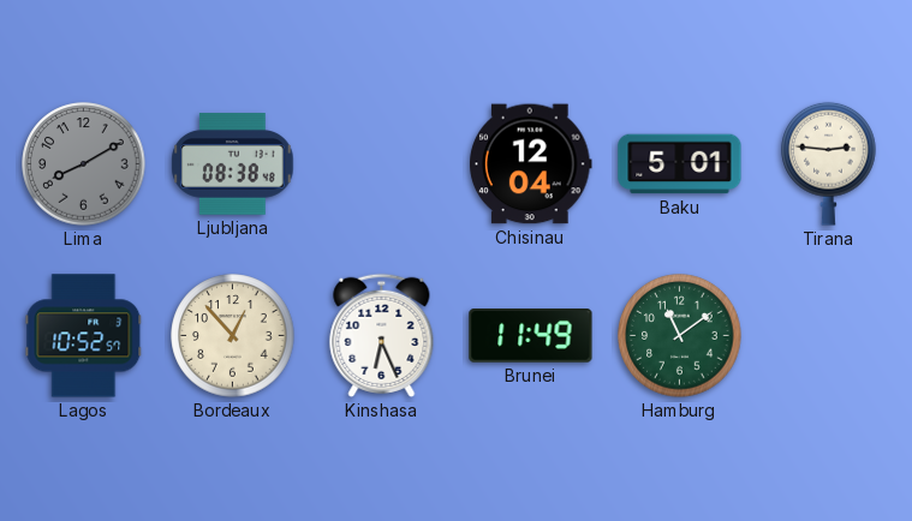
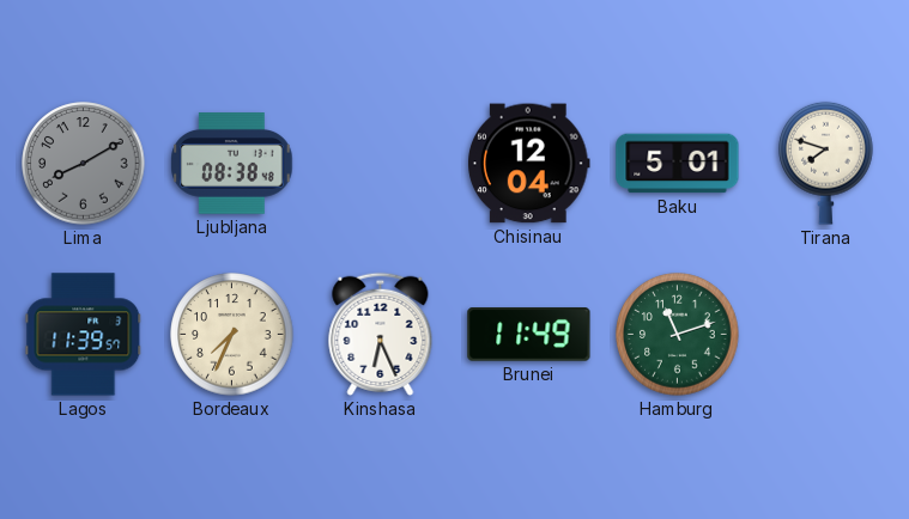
Tirana: 2:46 -> 7:48 (826, 163)
Lagos: 10:52 -> 11:39 (84, 335)
Bordeaux: 12:53 -> 7:34 (232, 335)
Hamburg: 11:09 -> 11:12 (678, 335)
